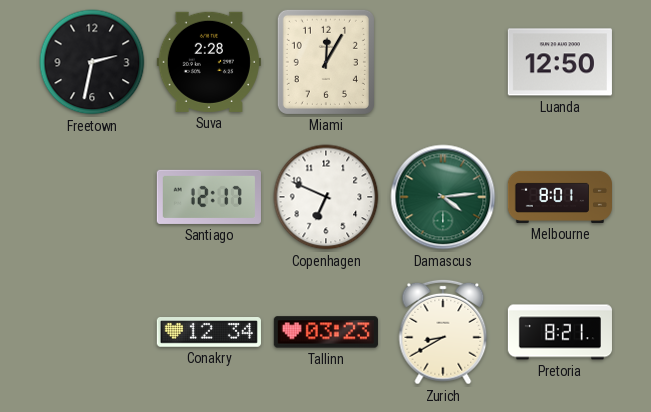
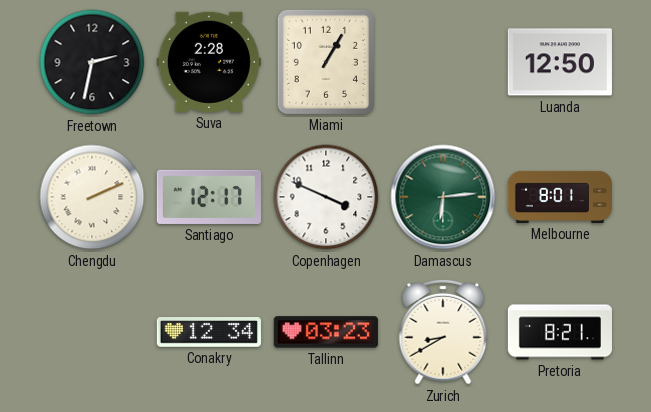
Miami: 12:05 -> 1:05 (326, 62)
Chengdu: none -> 2:11 (92, 197)
Copenhagen: 6:49 -> 3:49 (326, 197)
Damascus: 4:14 -> 6:14 (443, 197)
